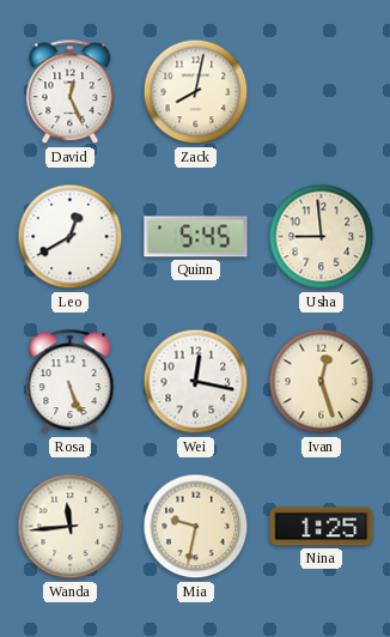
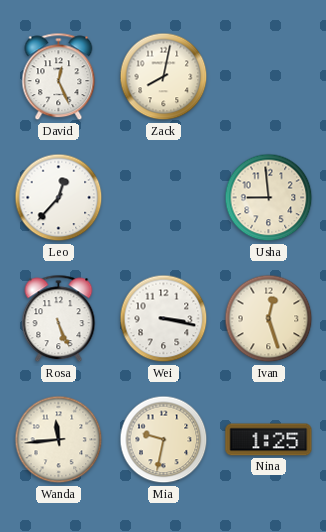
Leo: 12:40 -> 12:37 (59, 198)
Quinn: 5:45 -> none (196, 237)
Wei: 12:17 -> 3:17 (164, 319)
